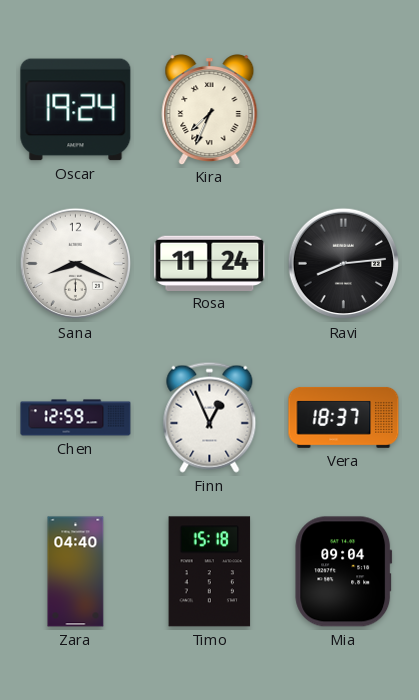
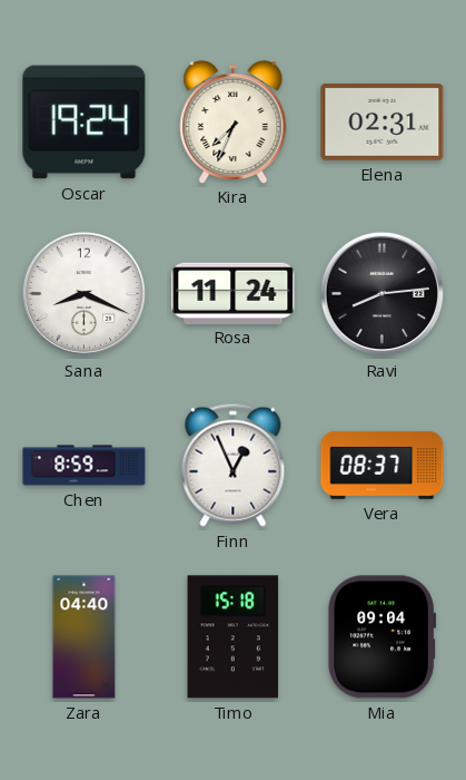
Elena: none -> 02:31 (383, 121)
Chen: 12:59 -> 8:59 (85, 466)
Vera: 18:37 -> 08:37 (383, 465)
